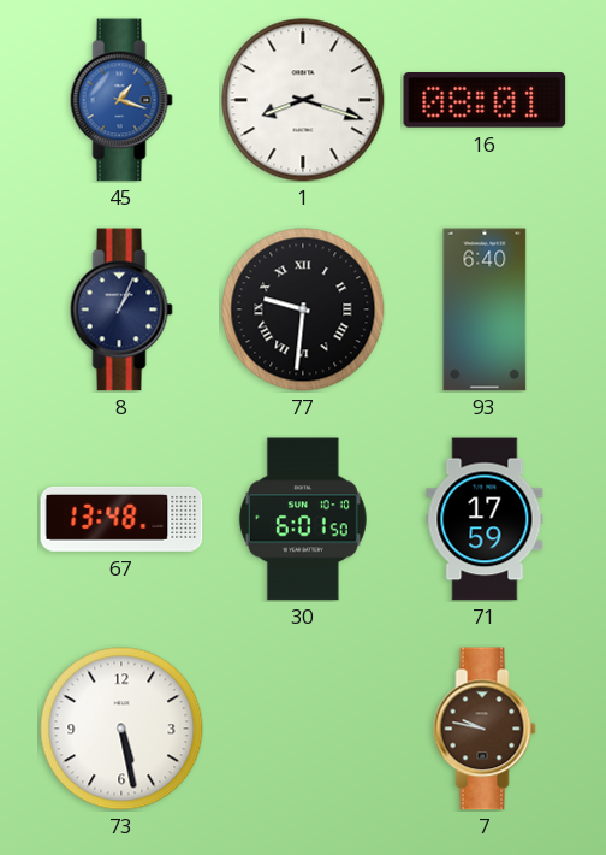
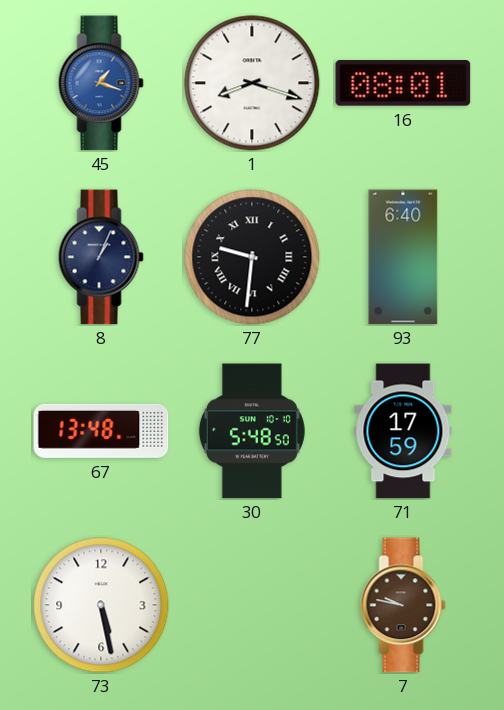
30: 6:01 -> 5:48 (252, 431)
